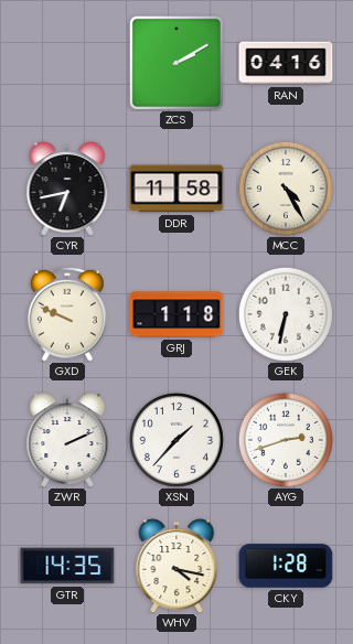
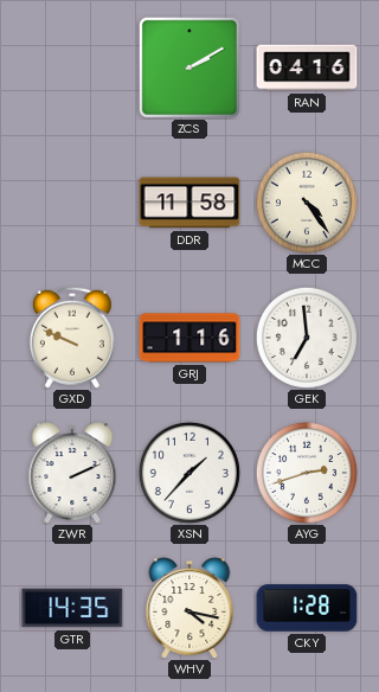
CYR: 6:43 -> none (67, 189)
MCC: 4:25 -> 4:24 (307, 203)
GRJ: 1:18 -> 1:16 (189, 338)
GEK: 6:32 -> 6:59 (307, 338)
